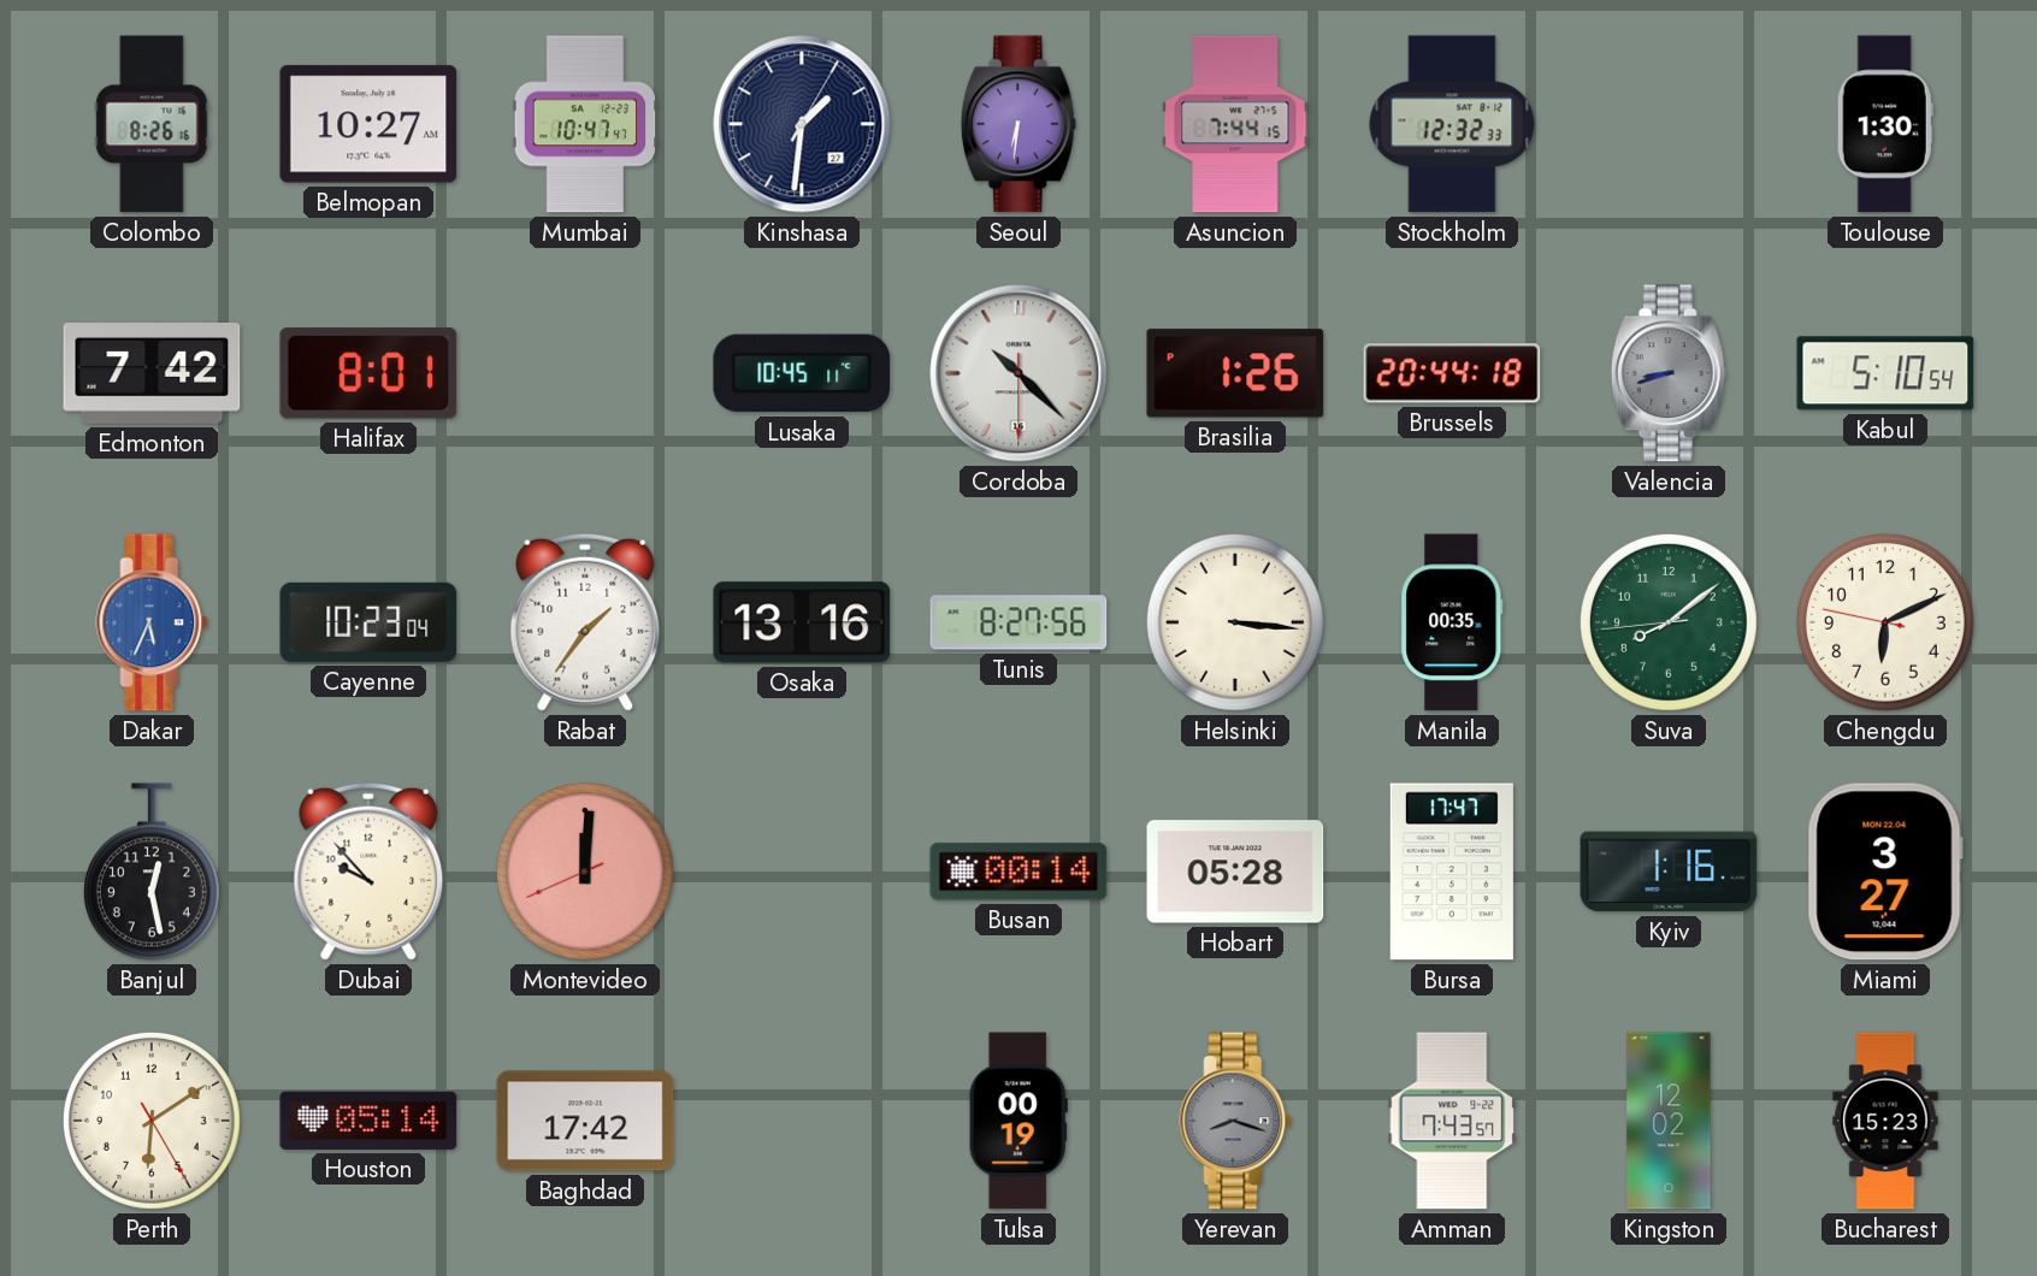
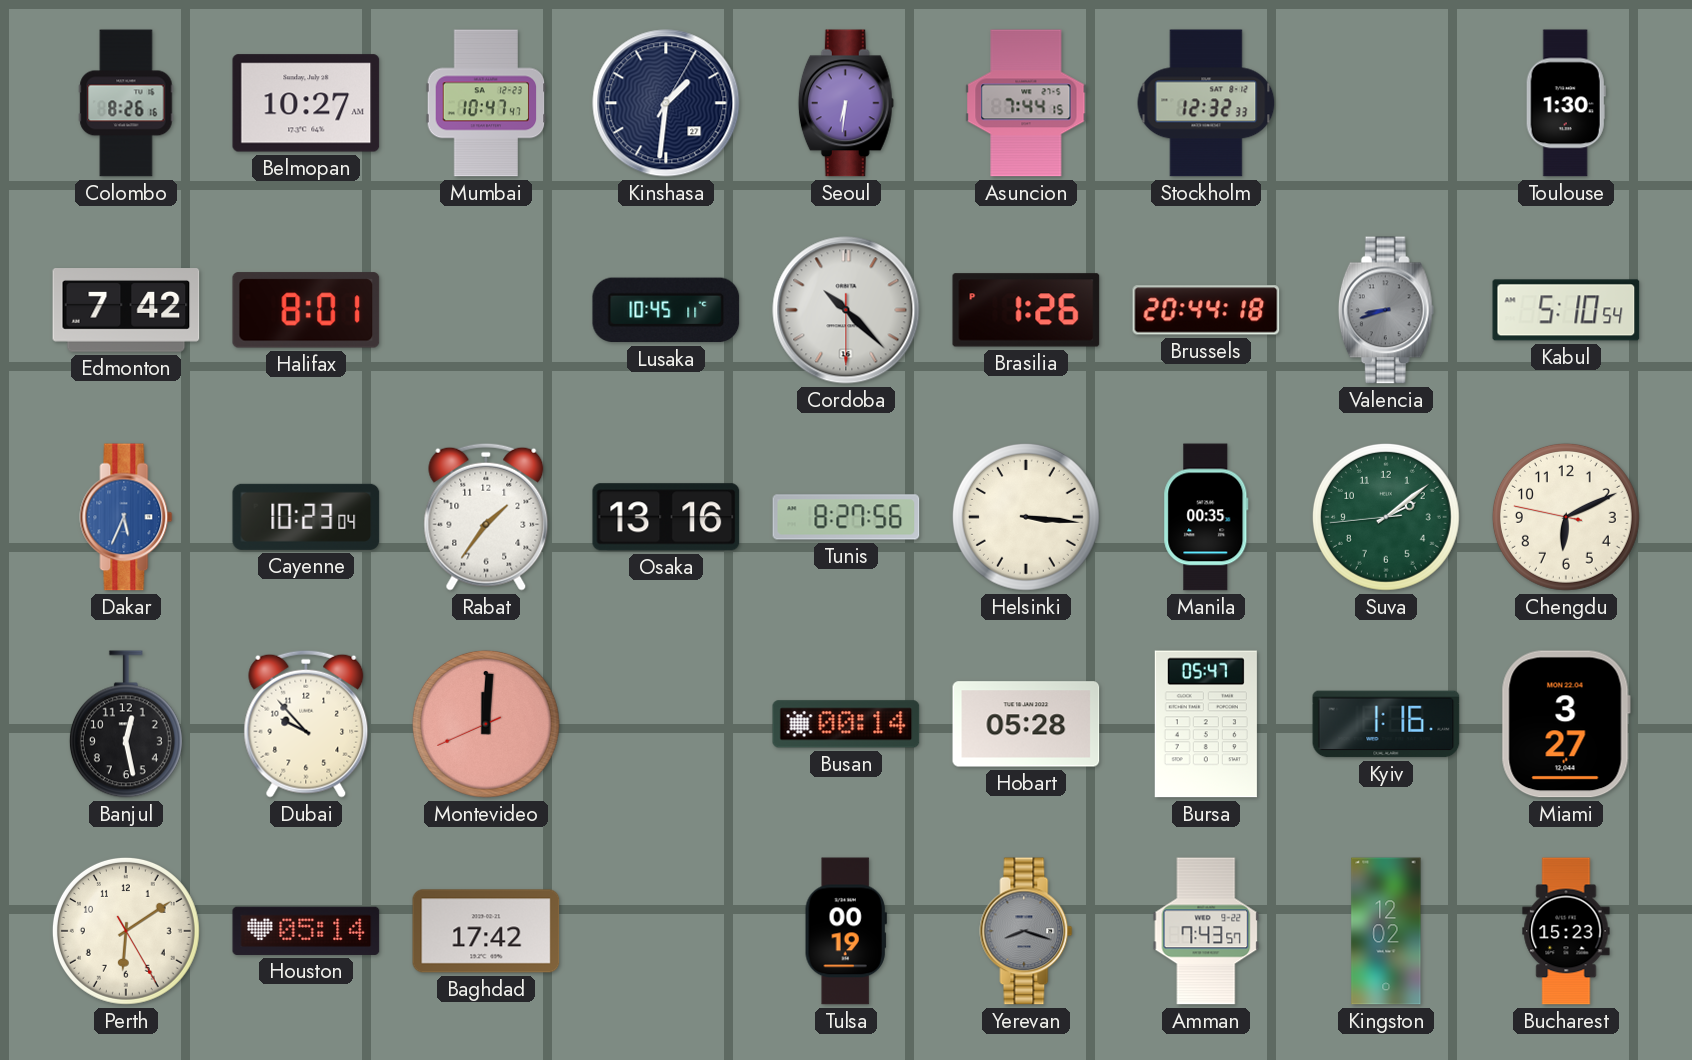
Suva: 8:08 -> 2:08 (1386, 517)
Bursa: 17:47 -> 05:47 (1206, 724)
